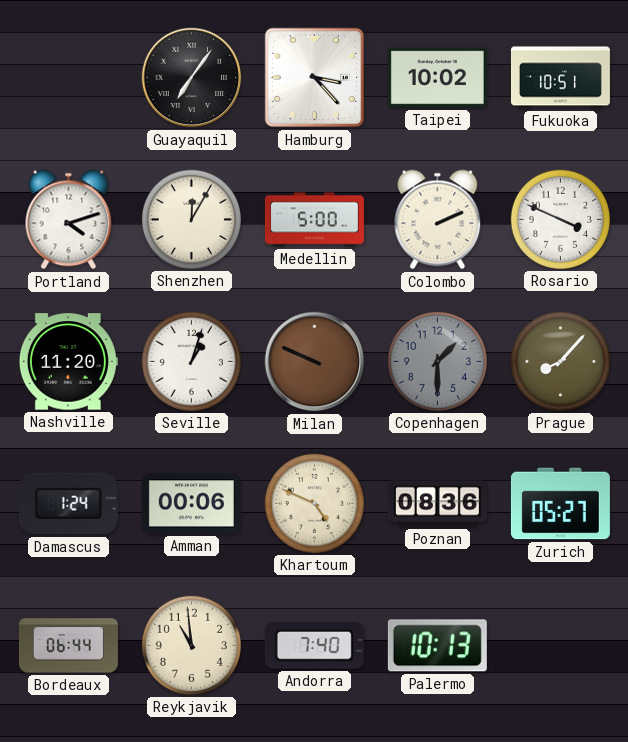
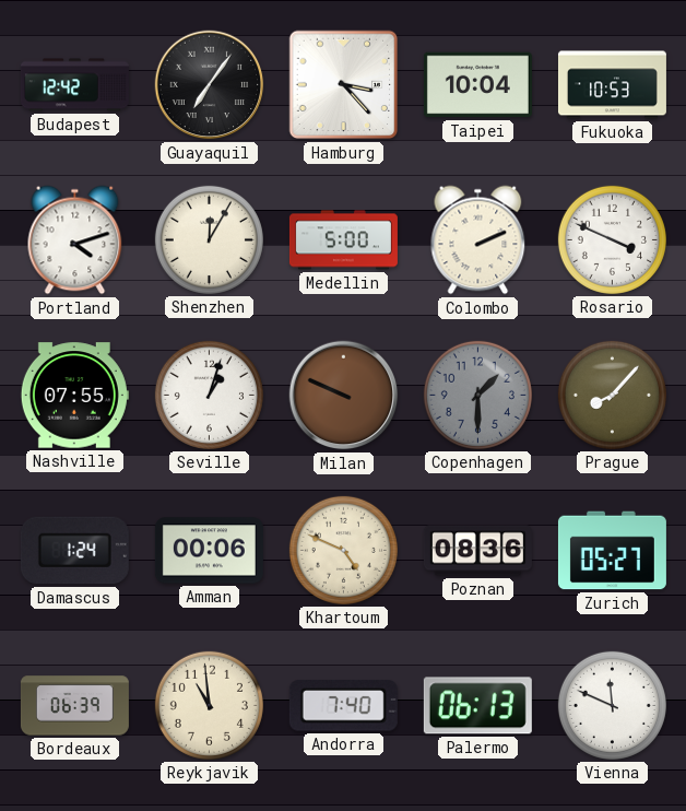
Budapest: none -> 12:42 (74, 85)
Taipei: 10:02 -> 10:04 (477, 85)
Fukuoka: 10:51 -> 10:53 (612, 85)
Nashville: 11:20 -> 07:55 (74, 396)
Bordeaux: 06:44 -> 06:39 (74, 706)
Palermo: 10:13 -> 06:13 (477, 706)
Vienna: none -> 11:49 (612, 705)
